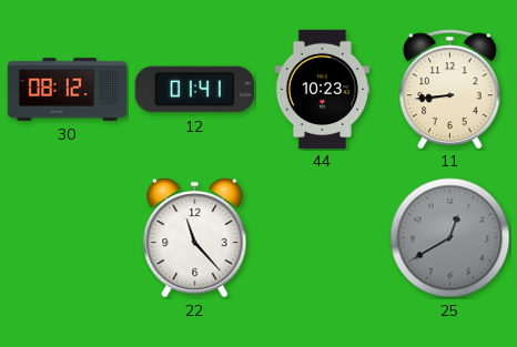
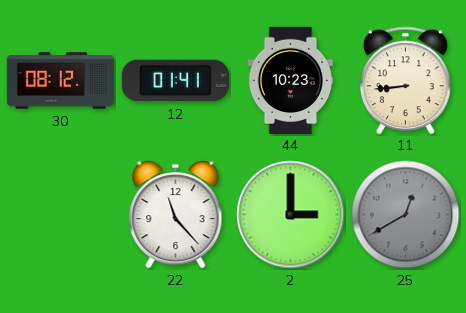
2: none -> 3:00 (291, 215)
